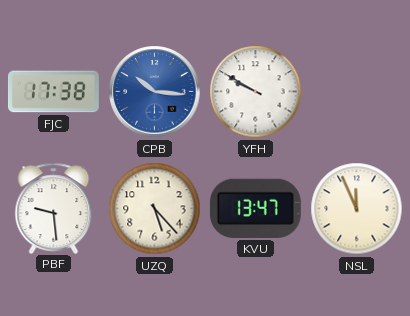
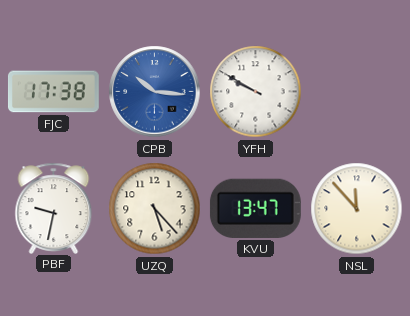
PBF: 9:29 -> 9:32 (54, 208)
NSL: 11:56 -> 11:53 (357, 209)
